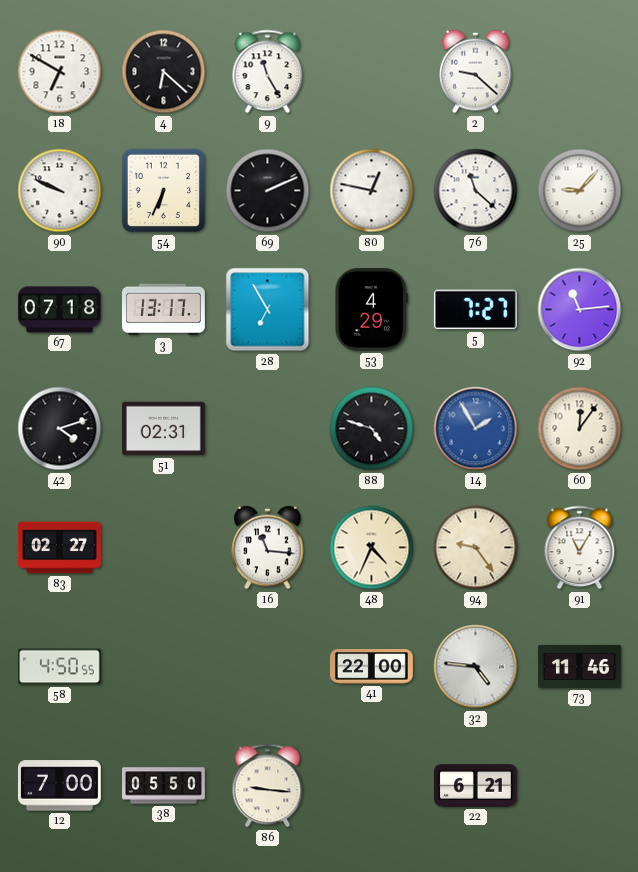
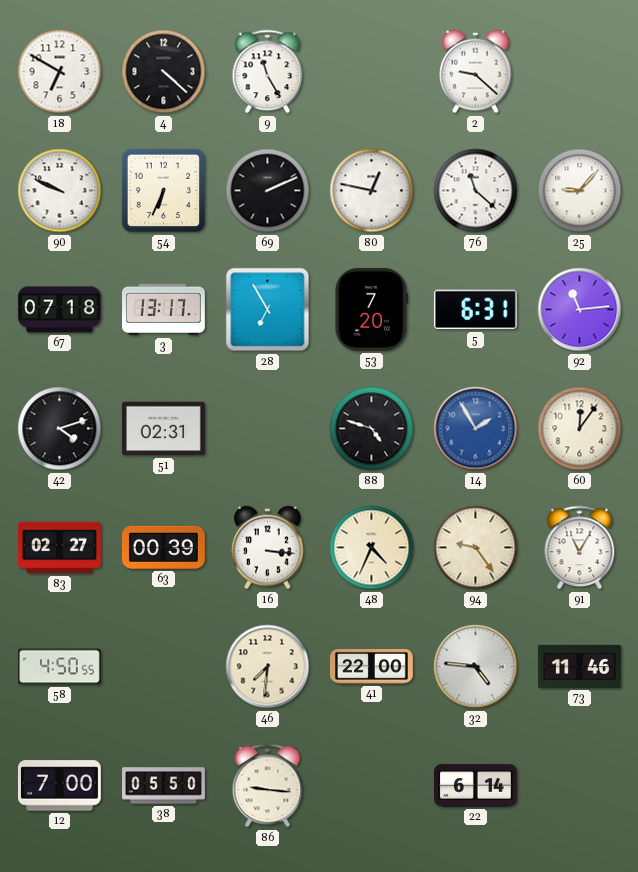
4: 6:22 -> 4:22 (164, 72)
53: 4:29 -> 7:20 (371, 309)
5: 7:27 -> 6:31 (475, 310)
63: none -> 00:39 (163, 547)
16: 11:16 -> 3:16 (268, 548)
46: none -> 7:31 (268, 667)
22: 6:21 -> 6:14 (476, 786)
